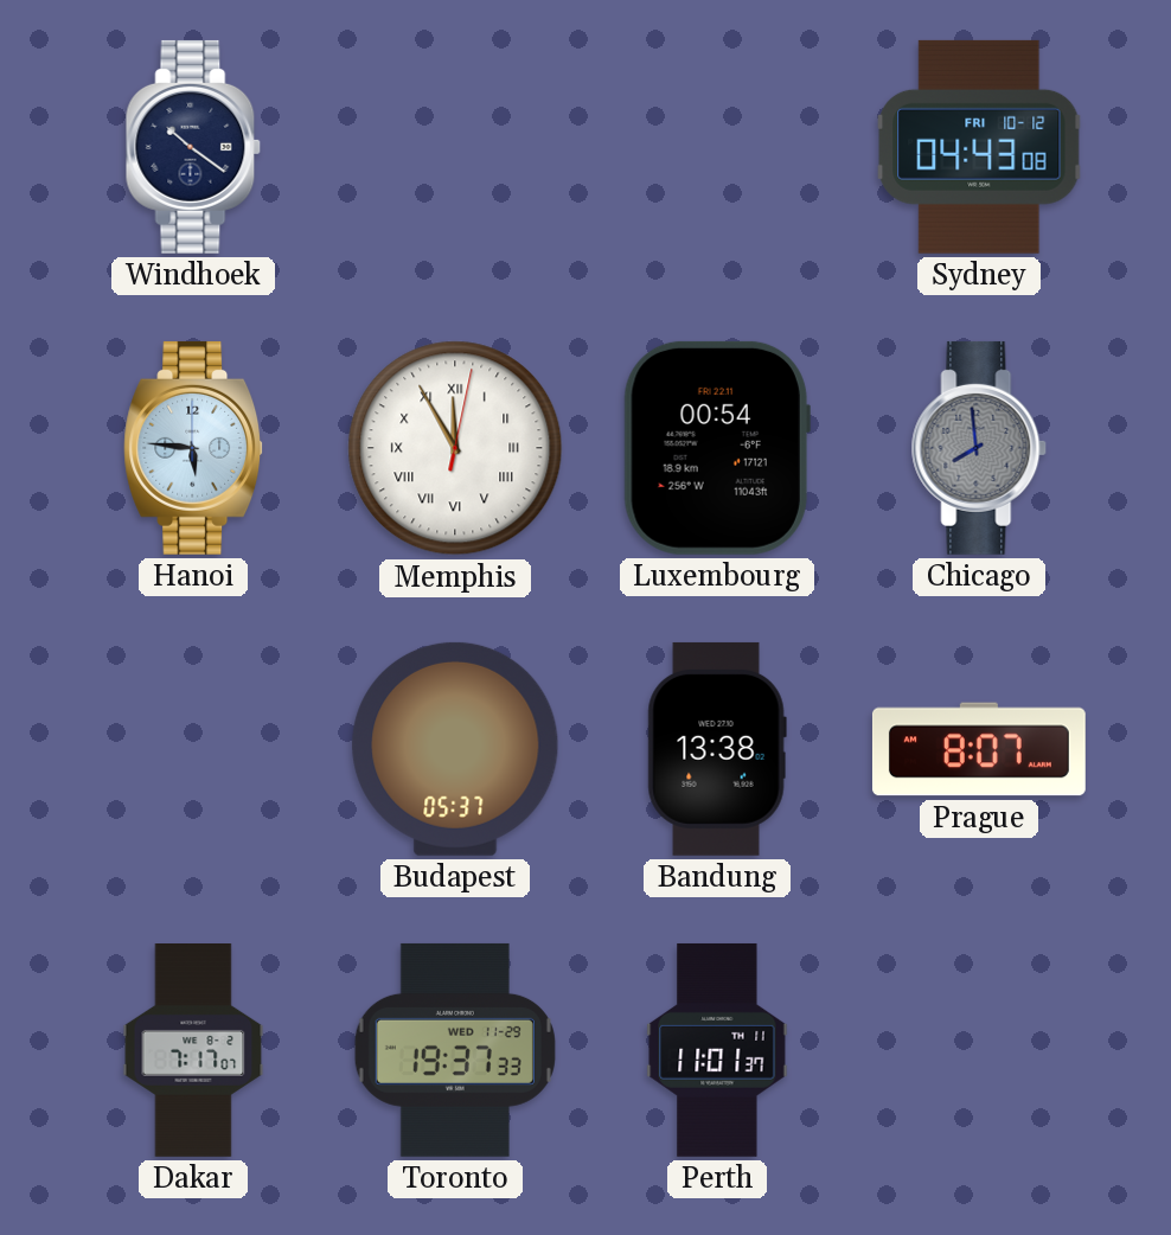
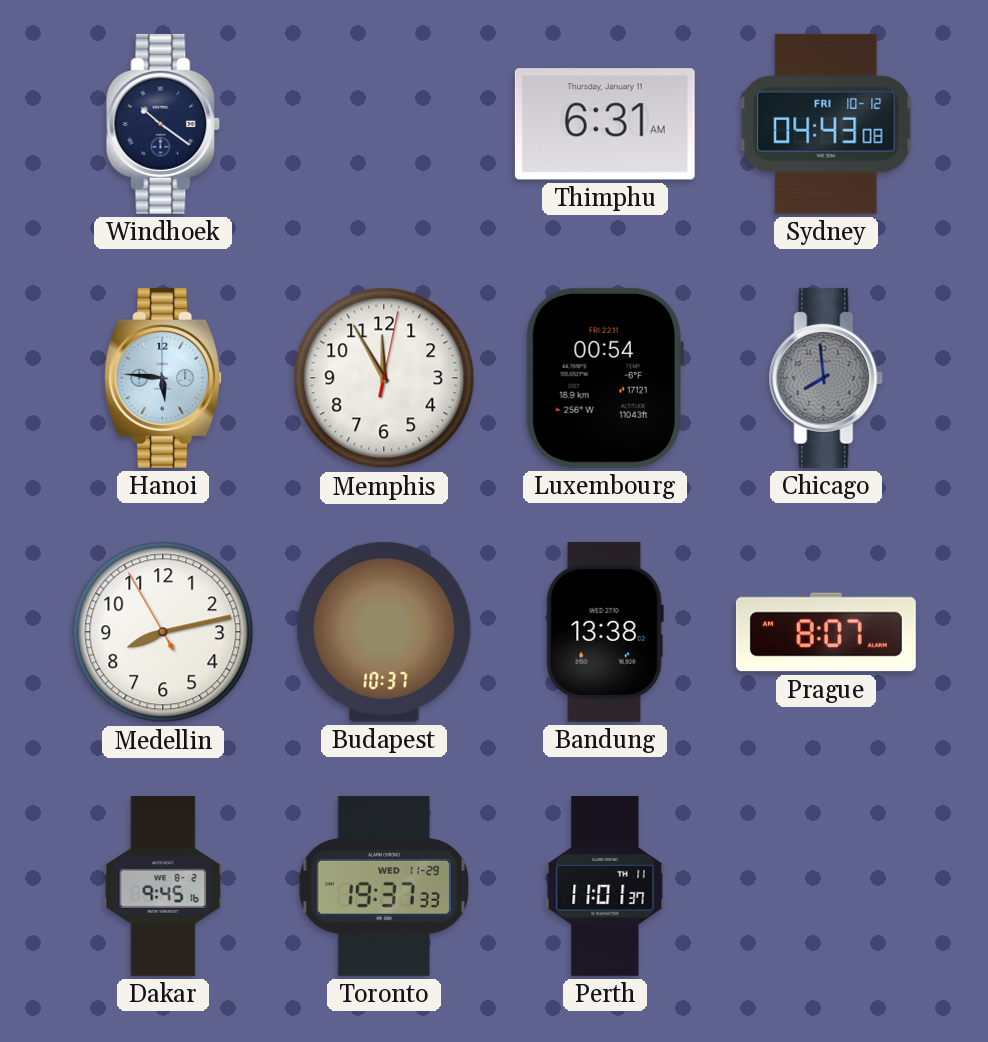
Thimphu: none -> 6:31 (605, 124)
Memphis numerals: Roman -> Arabic (384, 378)
Medellin: none -> 8:12 (163, 632)
Budapest: 05:37 -> 10:37 (384, 632)
Dakar: 7:17 -> 9:45 (163, 887)
